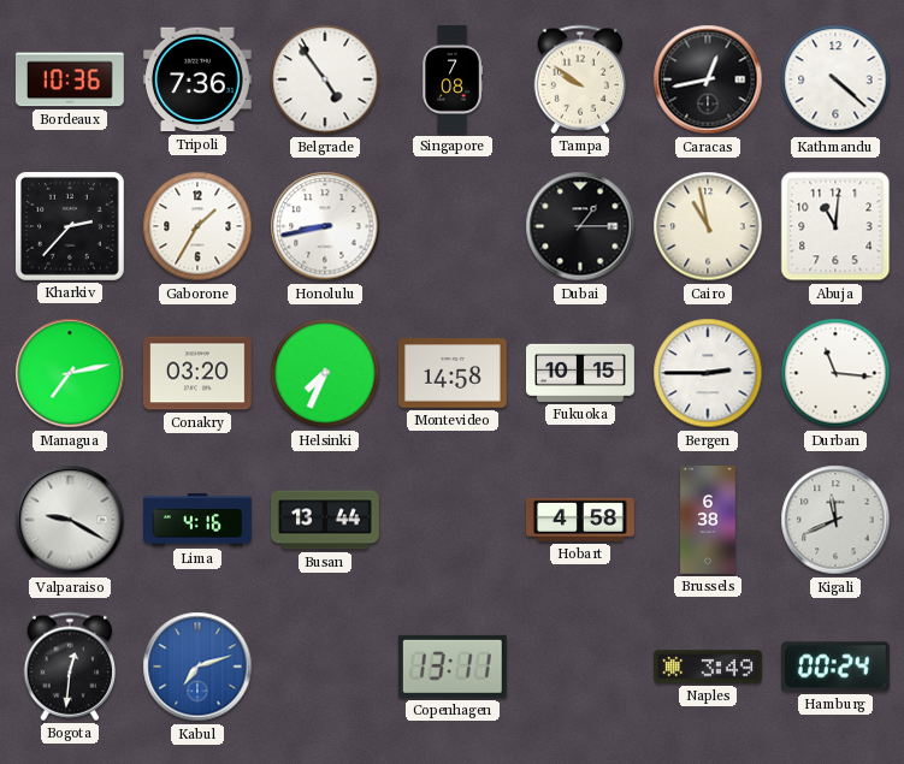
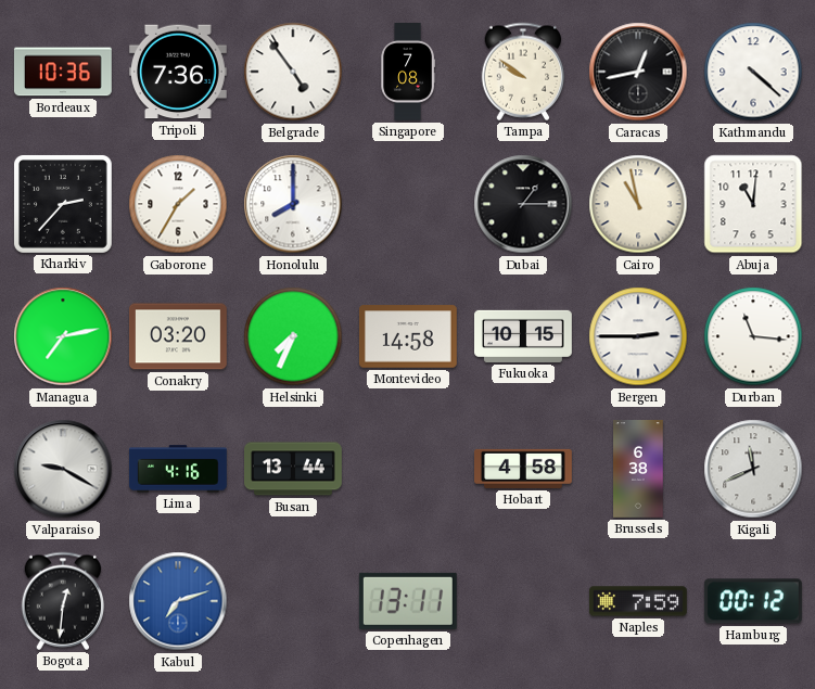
Honolulu: 8:43 -> 8:00 (293, 204)
Naples: 3:49 -> 7:59 (638, 601)
Hamburg: 00:24 -> 00:12 (753, 601)
